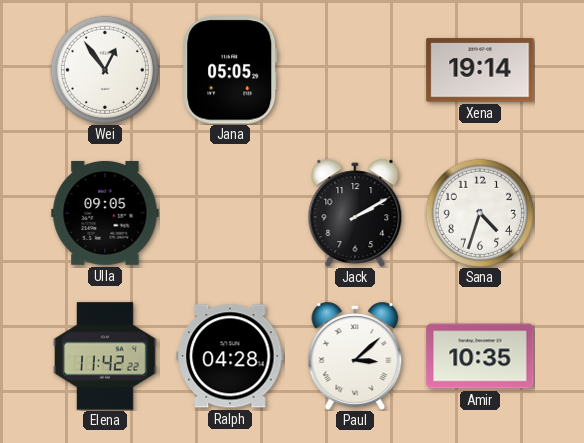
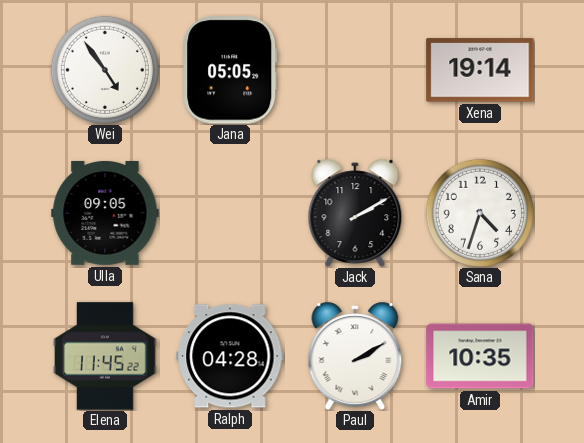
Wei: 12:54 -> 4:54 (105, 70)
Elena: 11:42 -> 11:45 (105, 356)
Paul: 3:08 -> 2:10 (355, 355)
